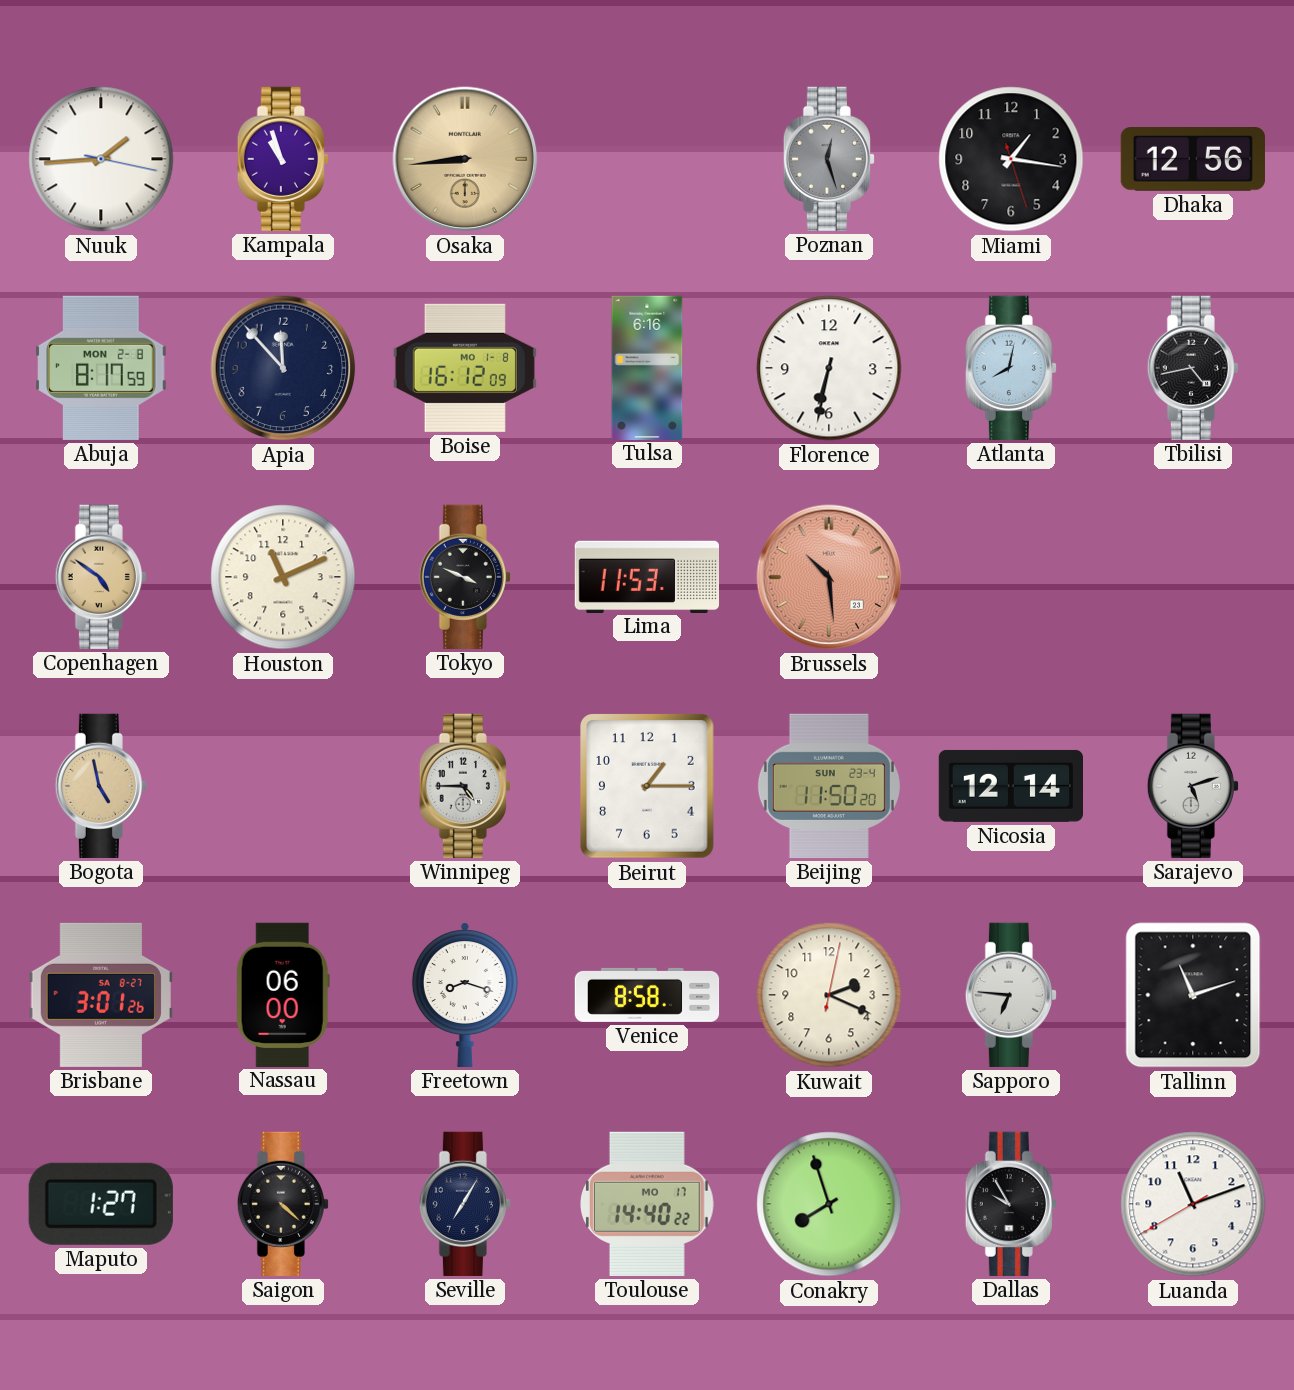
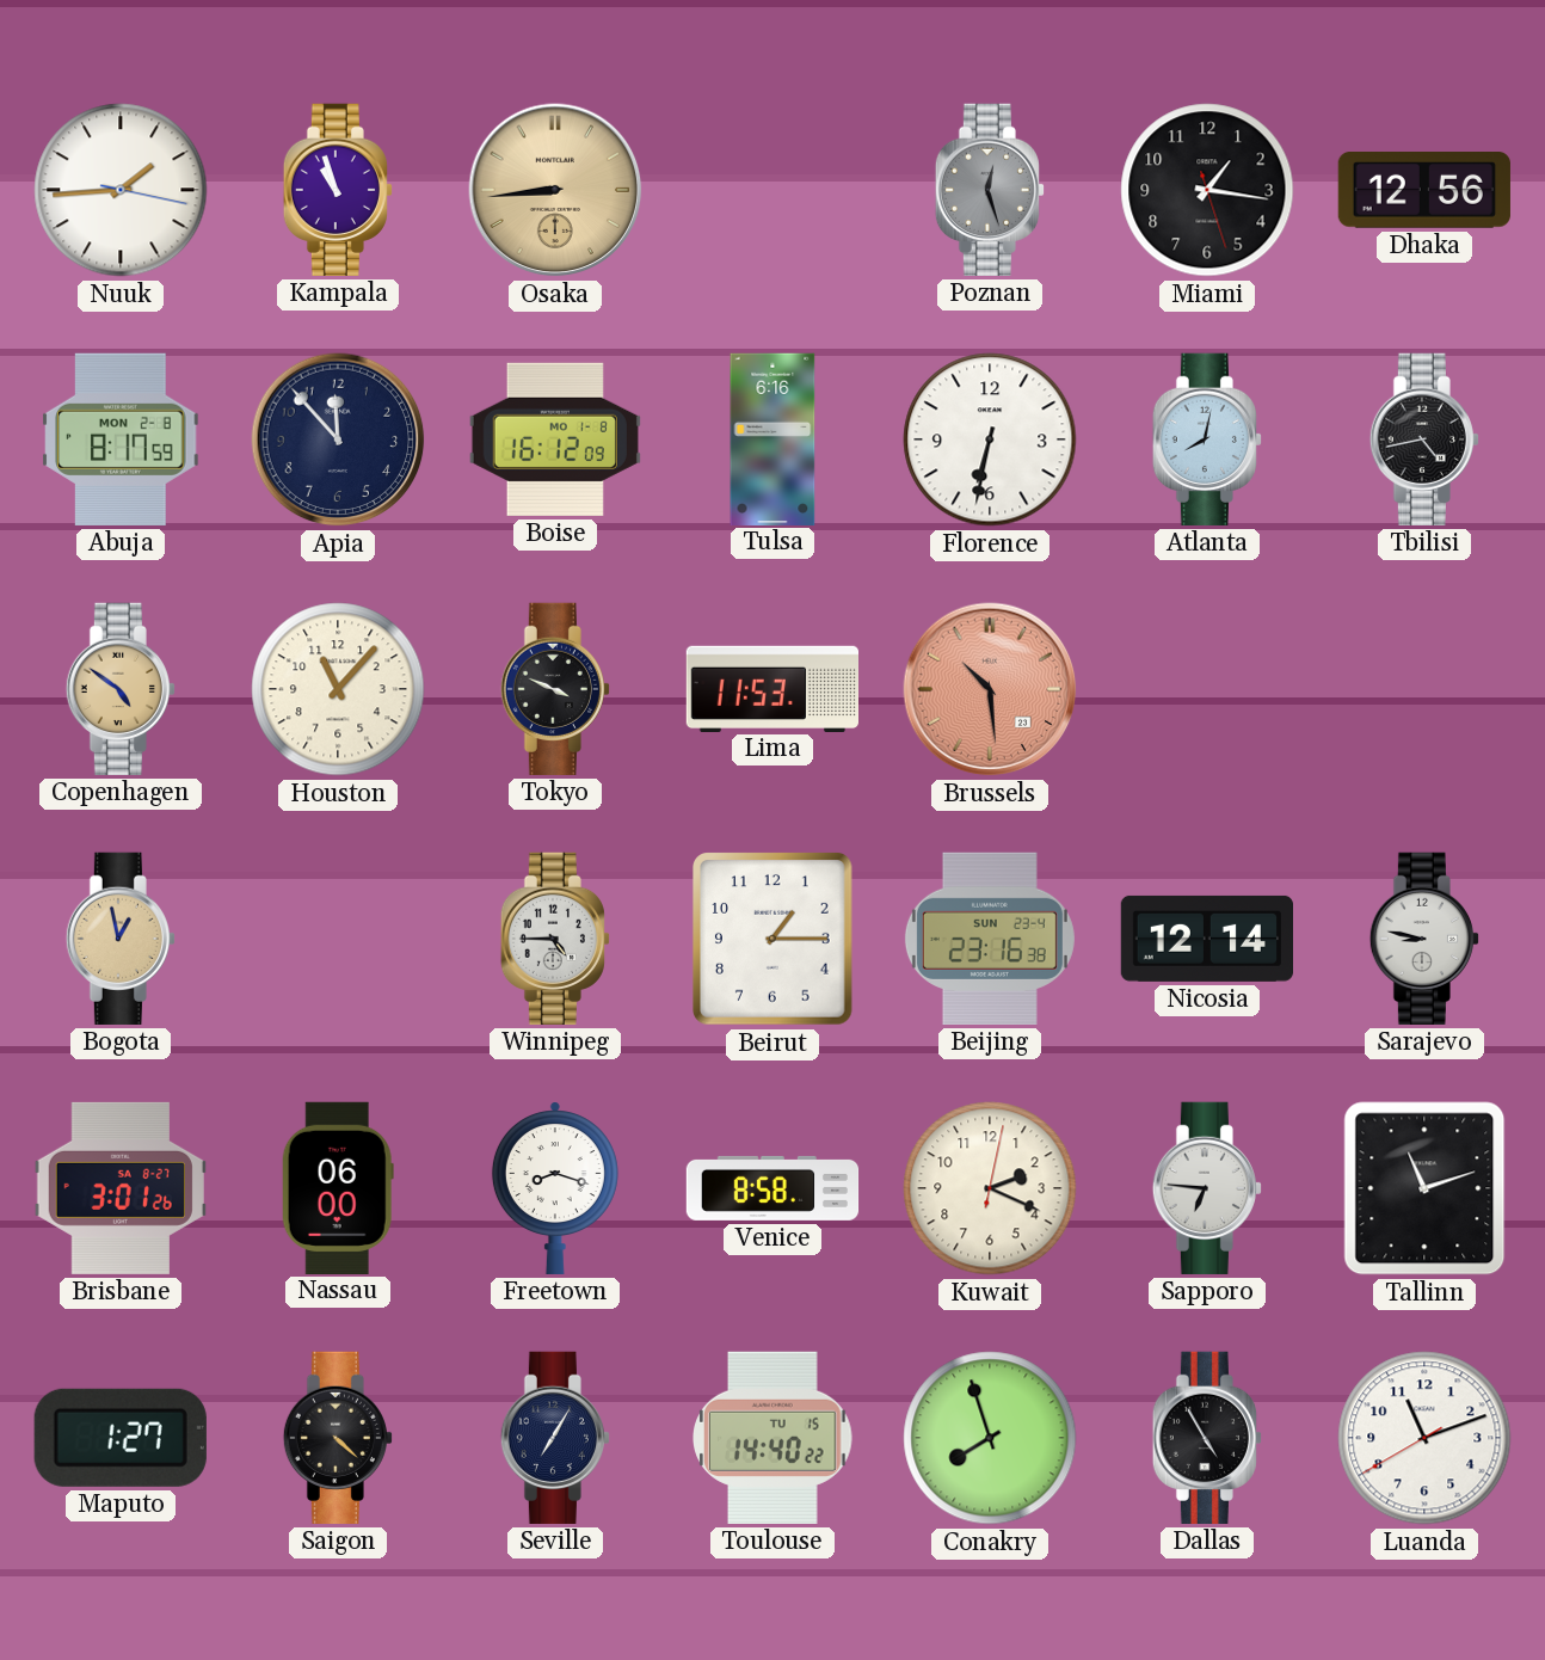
Houston: 11:11 -> 11:07 (338, 689)
Bogota: 4:58 -> 12:58 (121, 939)
Beijing: 11:50 -> 23:16 (990, 939)
Sarajevo: 5:12 -> 8:47 (1424, 939)
Toulouse date: MO 17 -> TU 15 (774, 1438)
Dallas: 9:55 -> 4:55 (1207, 1438)
